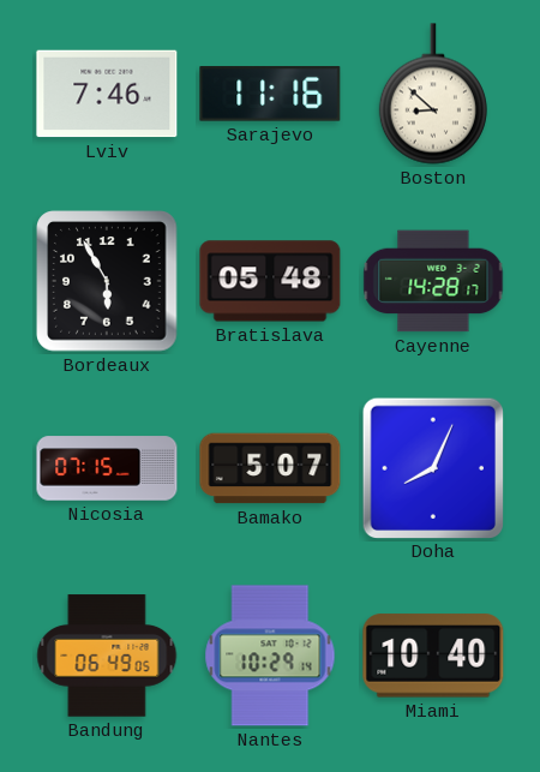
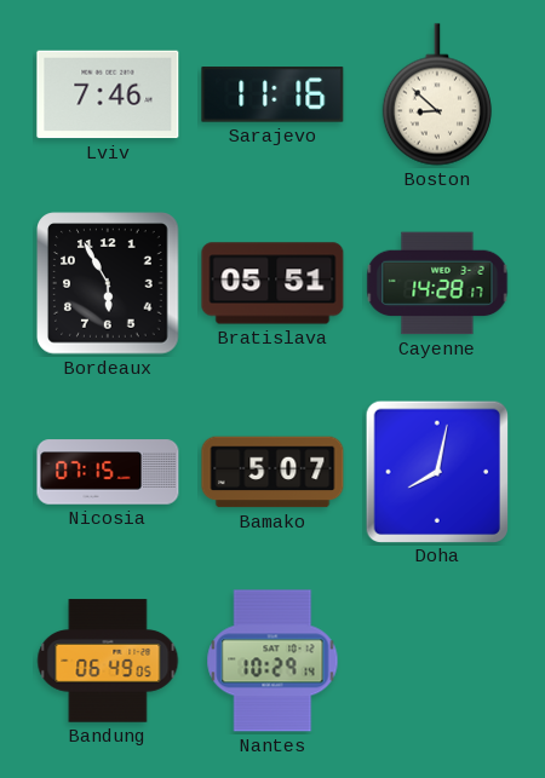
Bratislava: 05:48 -> 05:51 (272, 283)
Doha: 8:04 -> 8:02 (436, 471)
Miami: 10:40 -> none (433, 656)
